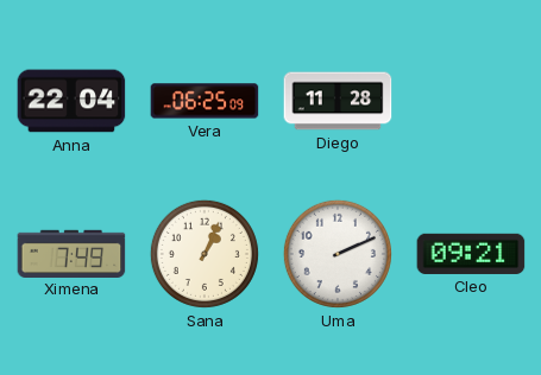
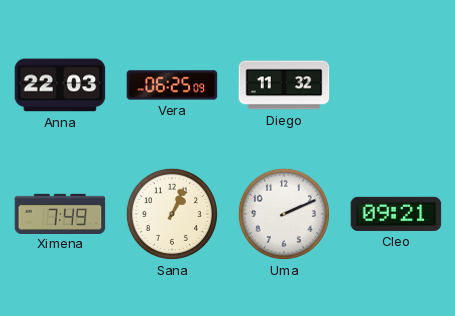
Anna: 22:04 -> 22:03 (60, 85)
Diego: 11:28 -> 11:32 (284, 85)
